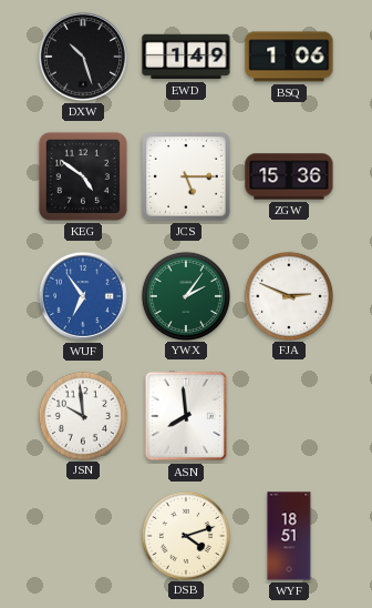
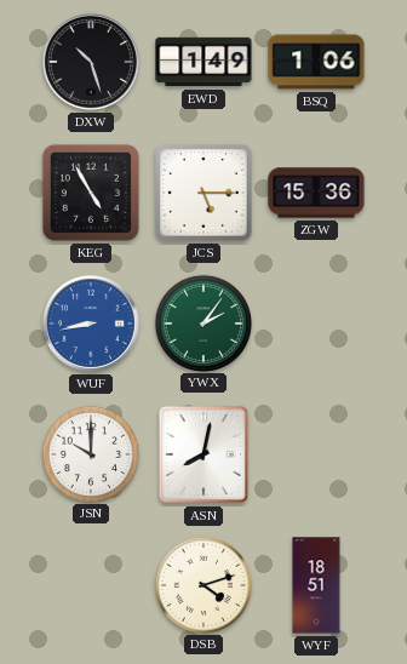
KEG: 4:51 -> 4:55 (91, 193)
WUF: 6:54 -> 8:43 (91, 324)
FJA: 2:49 -> none (288, 295)
JSN: 9:59 -> 10:00 (90, 453)
ASN: 7:59 -> 8:02 (203, 454)
